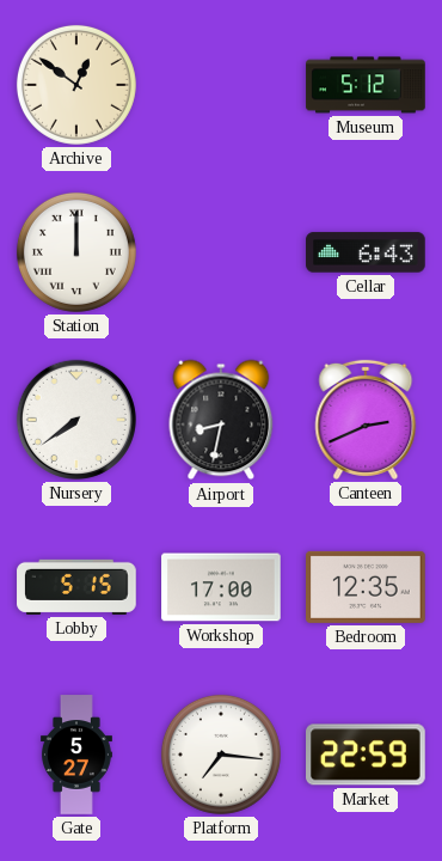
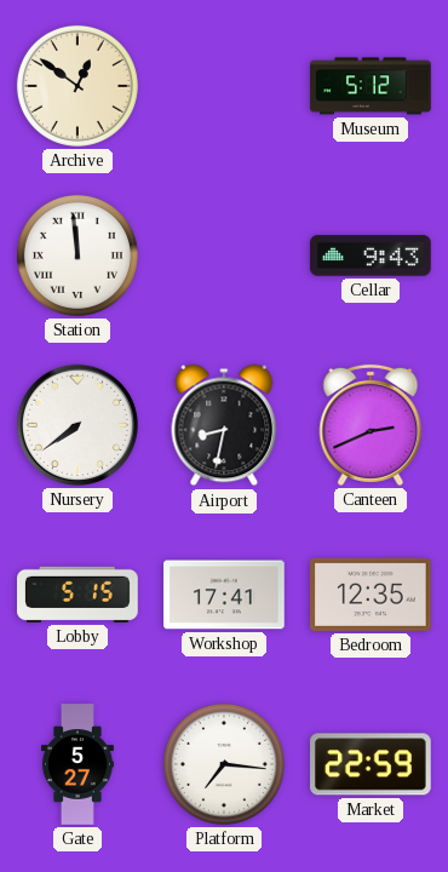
Station: 12:00 -> 11:59 (77, 256)
Cellar: 6:43 -> 9:43 (371, 256)
Workshop: 17:00 -> 17:41 (224, 595)
